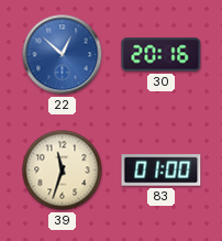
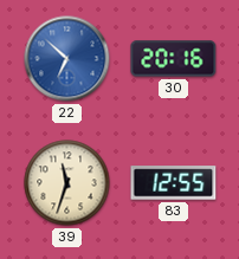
22: 12:52 -> 6:52 (67, 59)
83: 01:00 -> 12:55 (174, 183)
